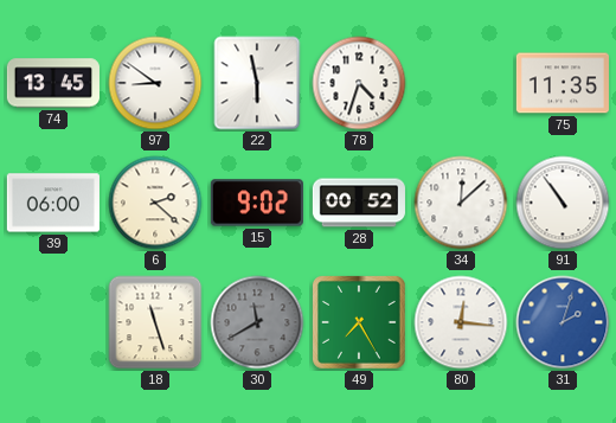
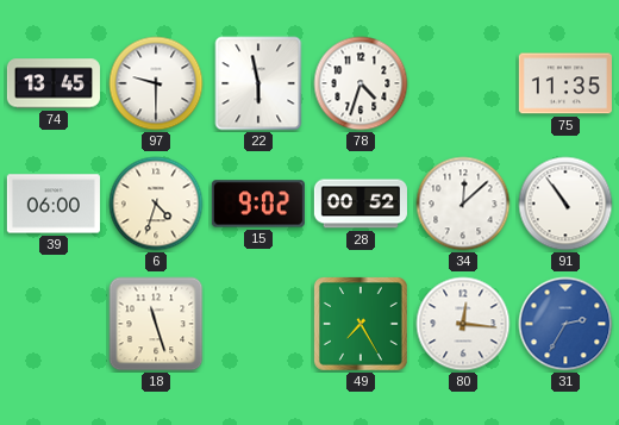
97: 8:51 -> 9:30 (156, 83)
6: 2:22 -> 4:33 (156, 204)
30: 11:40 -> none (257, 322)
31: 2:03 -> 2:35 (565, 324)
